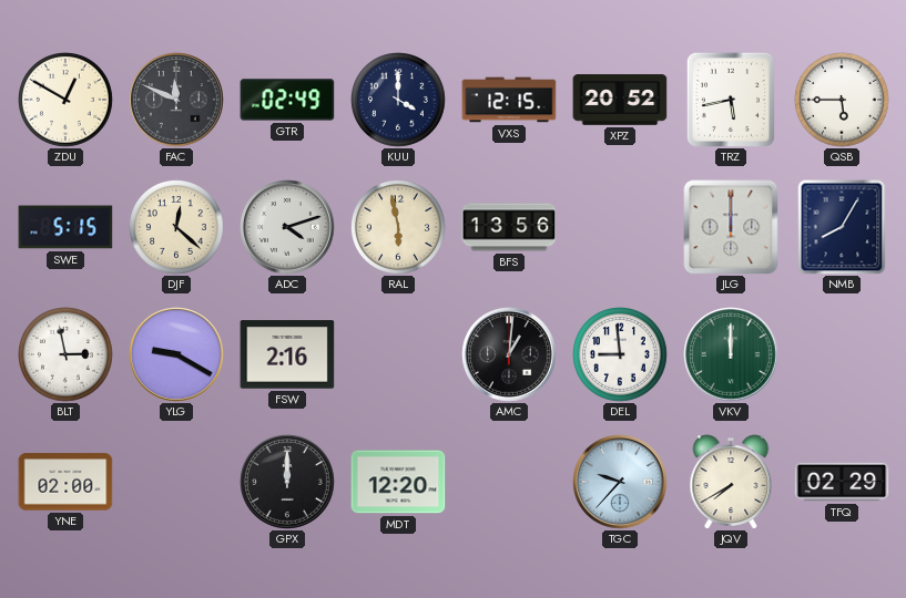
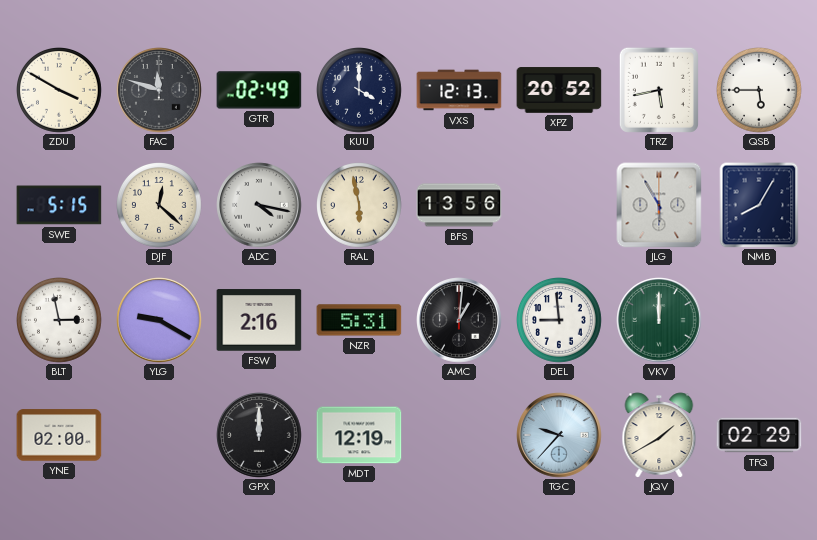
ZDU: 12:50 -> 3:50 (60, 91)
FAC: 11:49 -> 11:48 (159, 90)
VXS: 12:15 -> 12:13 (459, 90)
ADC: 4:12 -> 4:17 (259, 205)
JLG: 12:00 -> 5:55 (659, 205)
NZR: none -> 5:31 (359, 320)
MDT: 12:20 -> 12:19 (359, 435)
JQV: 7:40 -> 1:40 (659, 435)
